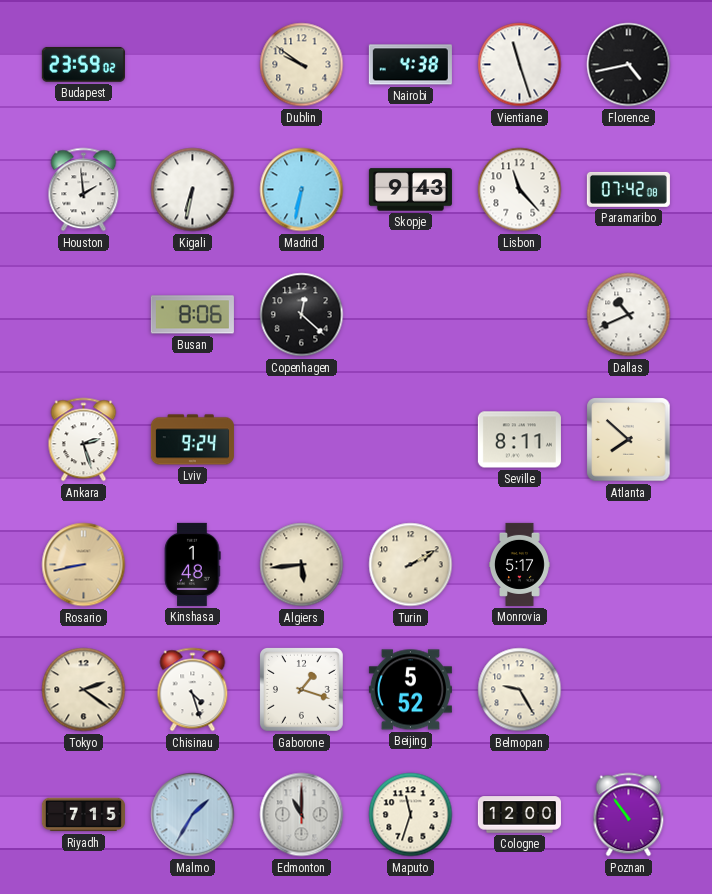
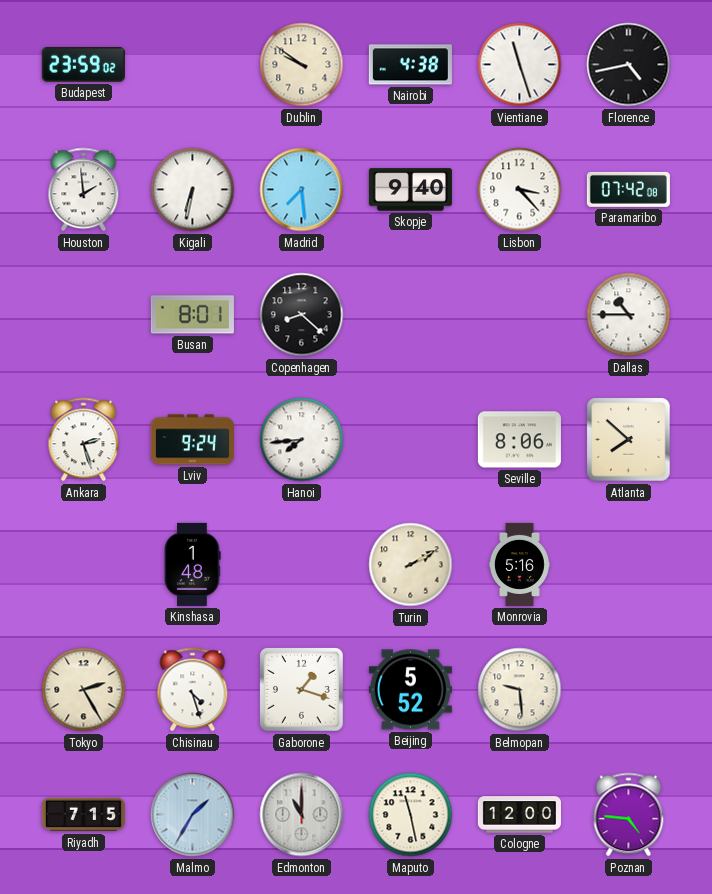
Madrid: 6:32 -> 7:29 (302, 190)
Skopje: 9:43 -> 9:40 (410, 190)
Lisbon: 11:23 -> 3:23 (520, 190)
Busan: 8:06 -> 8:01 (192, 315)
Copenhagen: 12:22 -> 8:22 (302, 315)
Dallas: 10:41 -> 10:45 (629, 315)
Hanoi: none -> 7:44 (302, 440)
Seville: 8:11 -> 8:06 (519, 440)
Rosario: 8:43 -> none (84, 565)
Algiers: 5:44 -> none (302, 565)
Monrovia: 5:17 -> 5:16 (520, 564)
Tokyo: 2:21 -> 2:25 (84, 690)
Belmopan: 9:25 -> 9:29 (520, 690)
Maputo: 11:33 -> 11:28 (411, 815)
Poznan: 10:54 -> 4:46 (629, 815)
